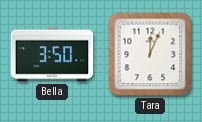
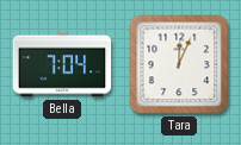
Bella: 3:50 -> 7:04 (62, 64)
